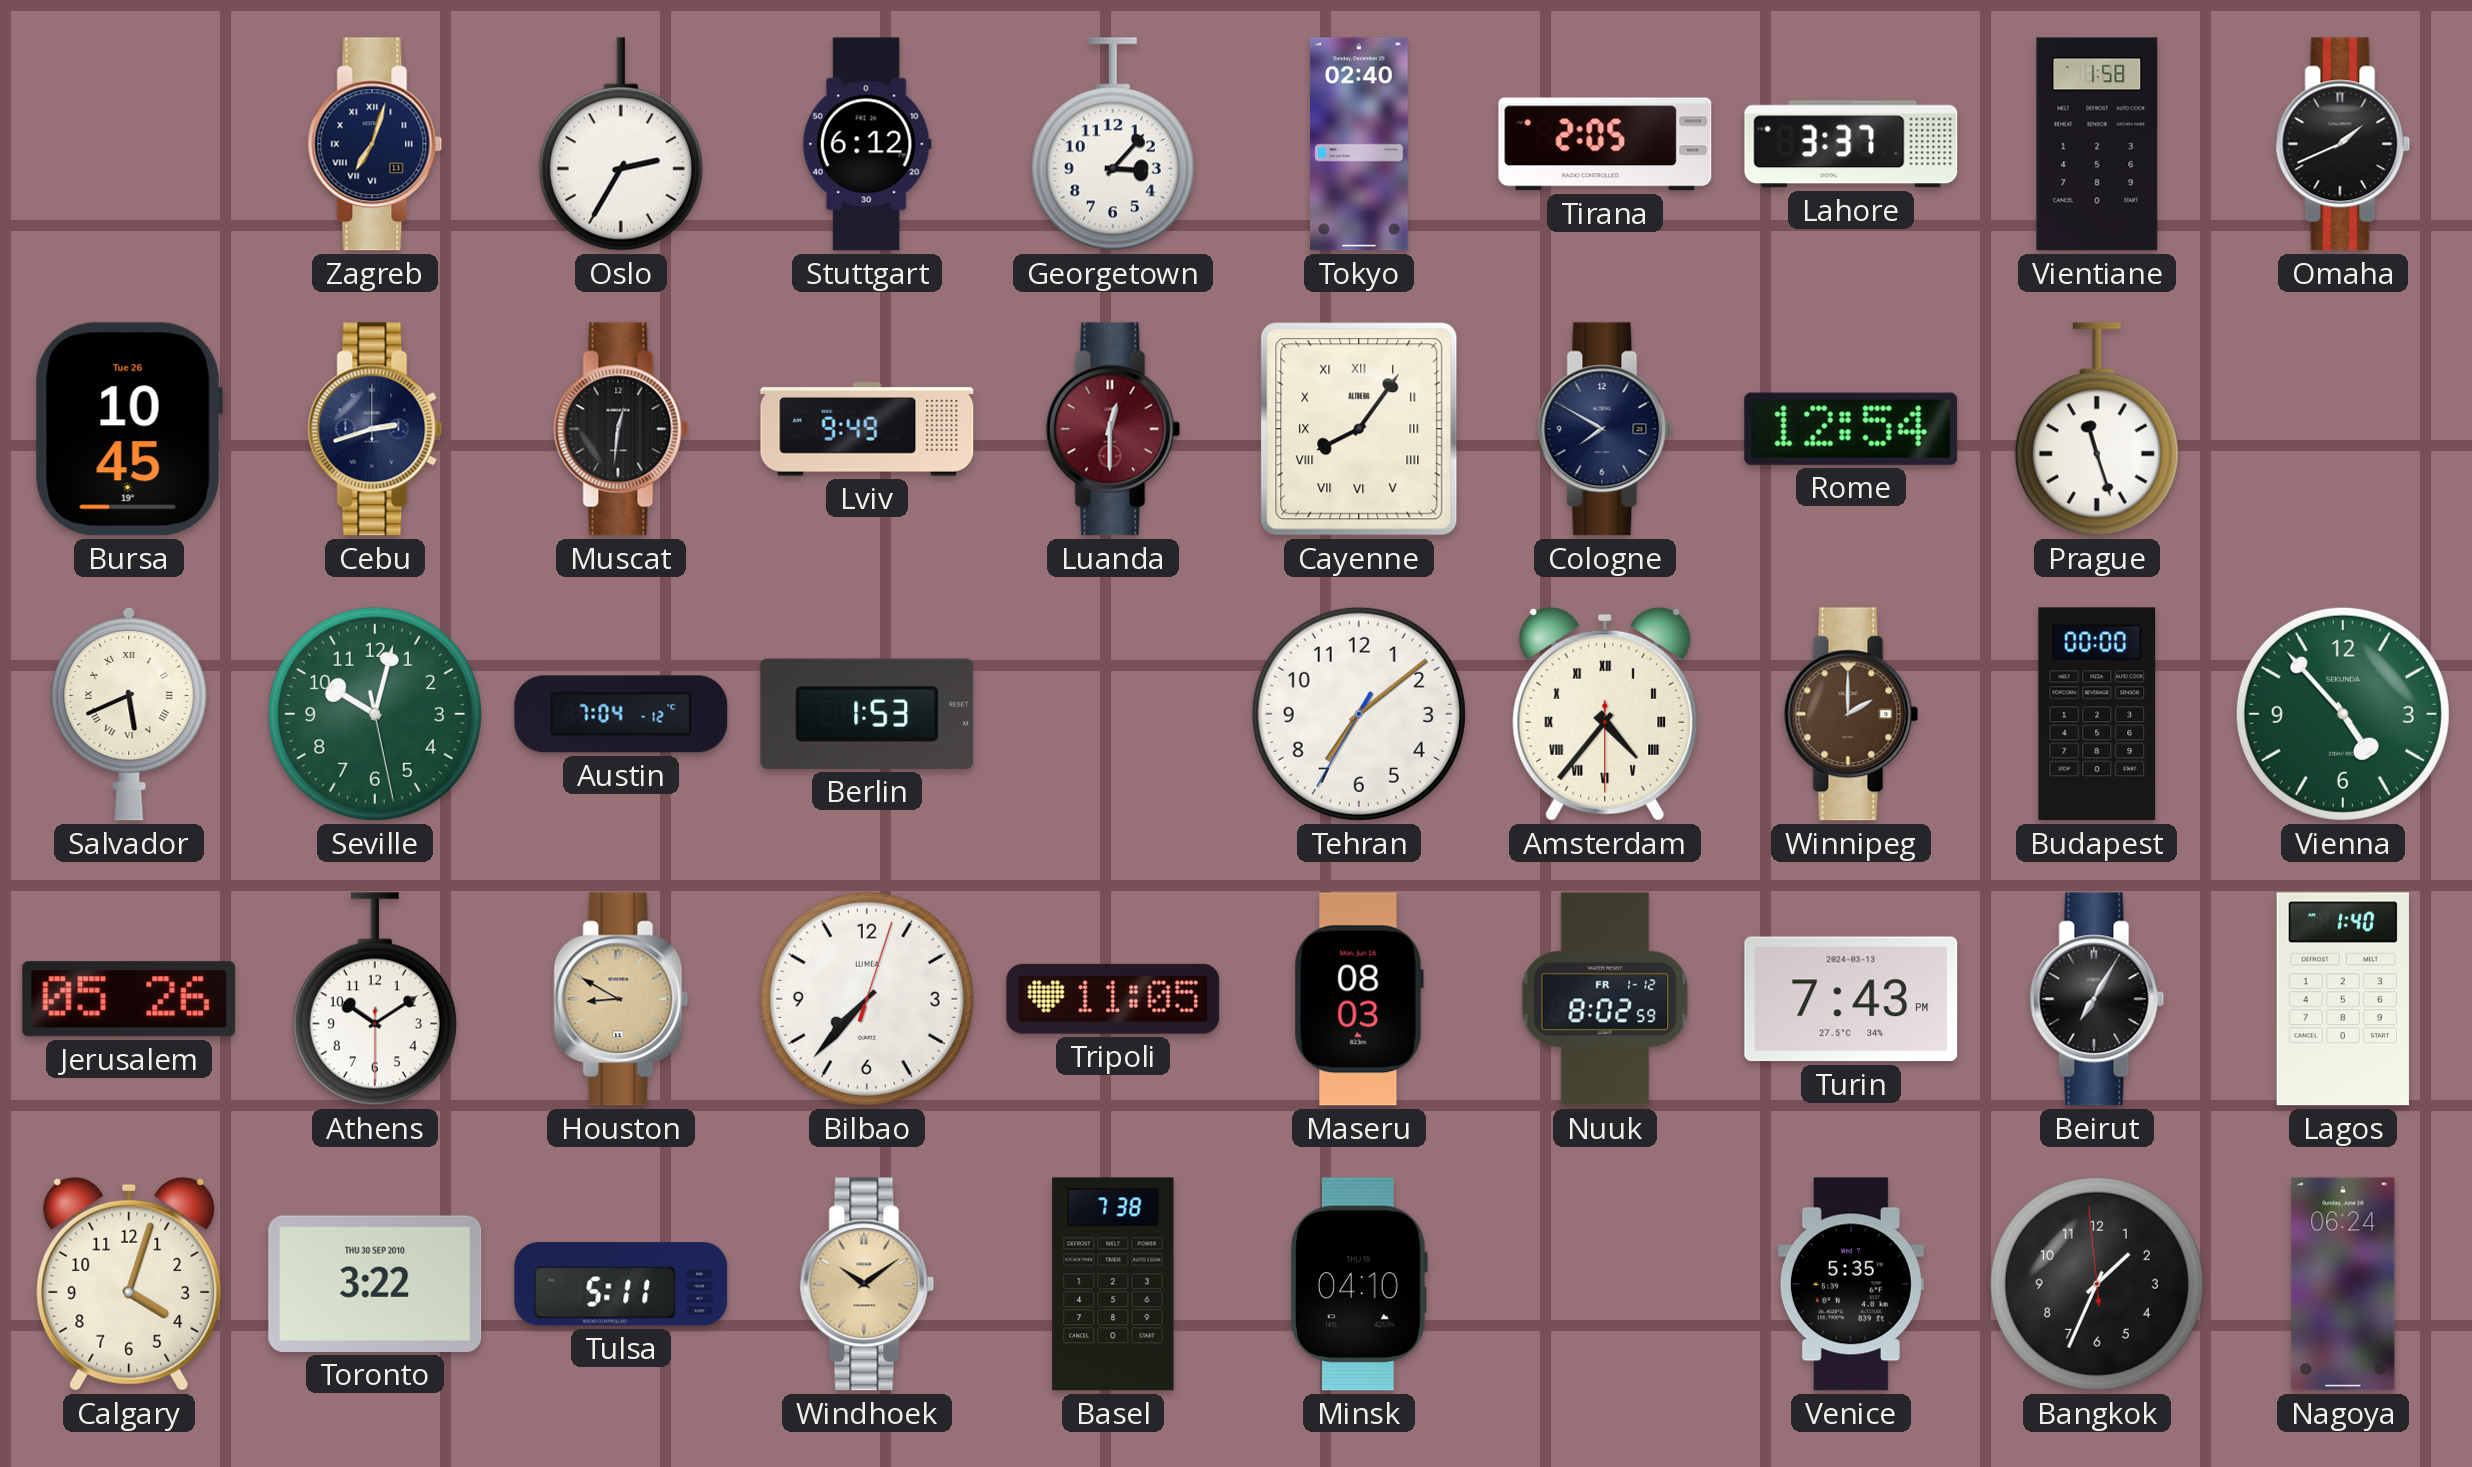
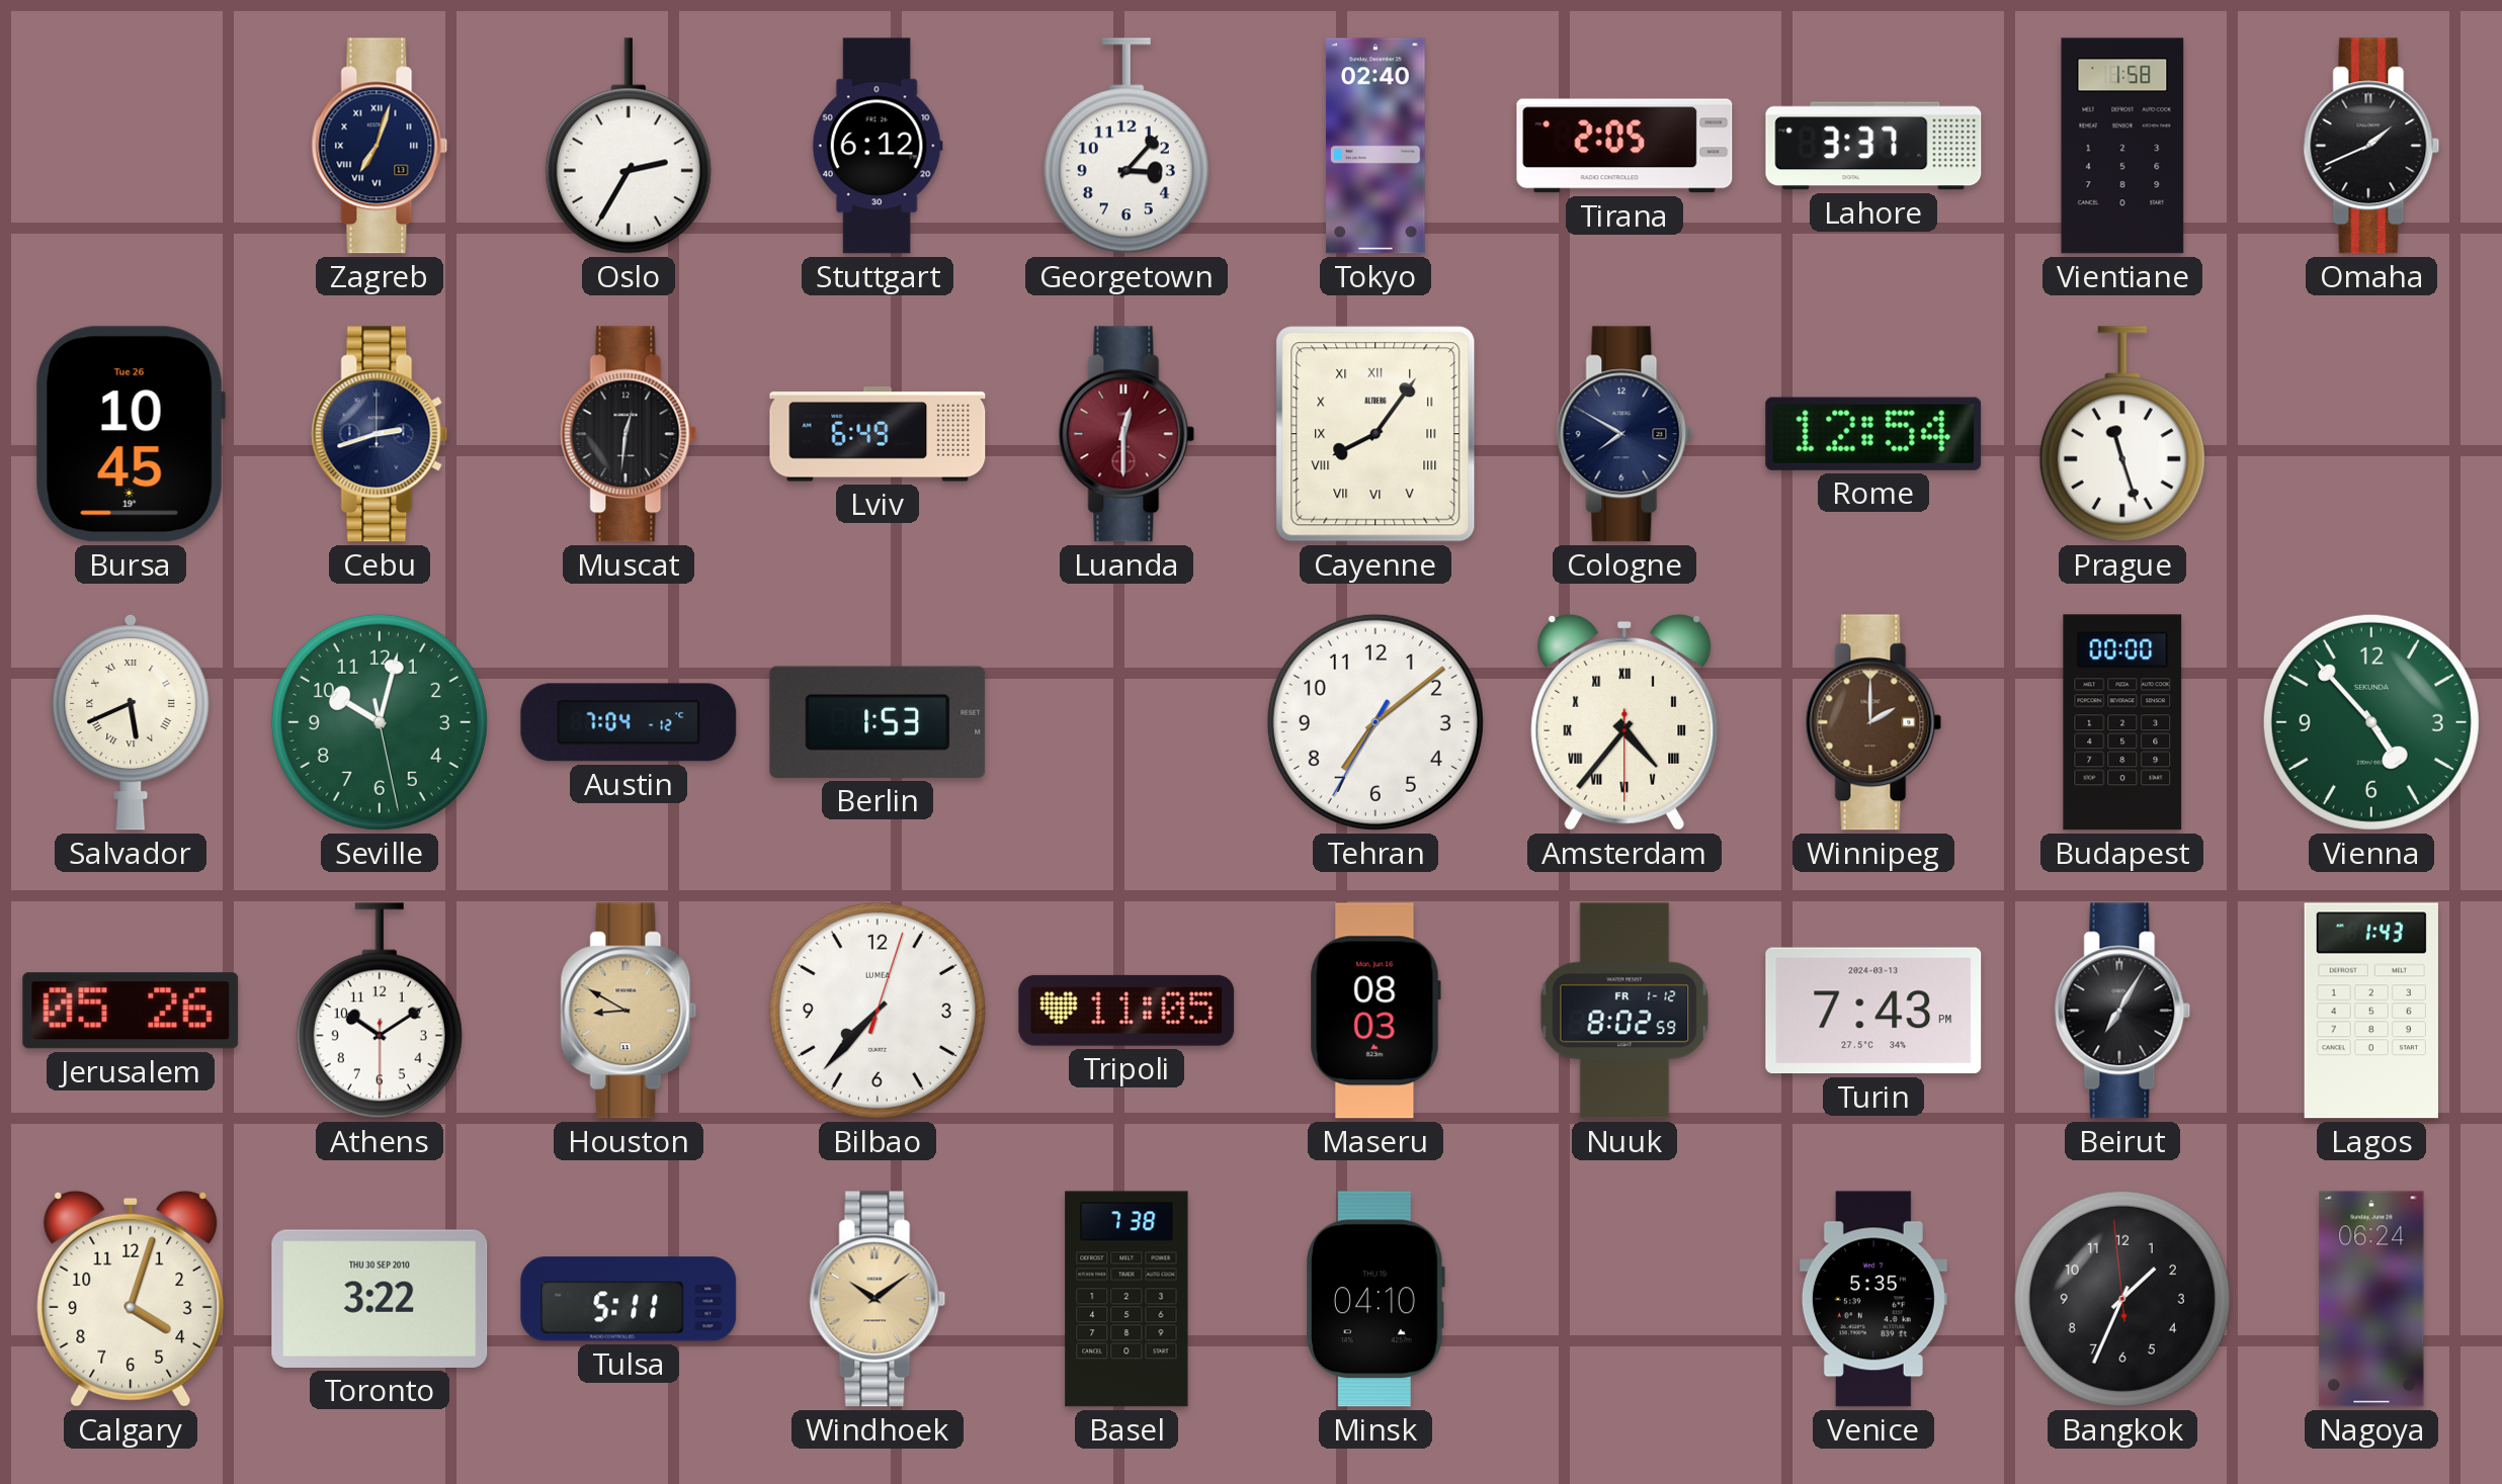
Lviv: 9:49 -> 6:49 (878, 434)
Lagos: 1:40 -> 1:43 (2371, 1011)
